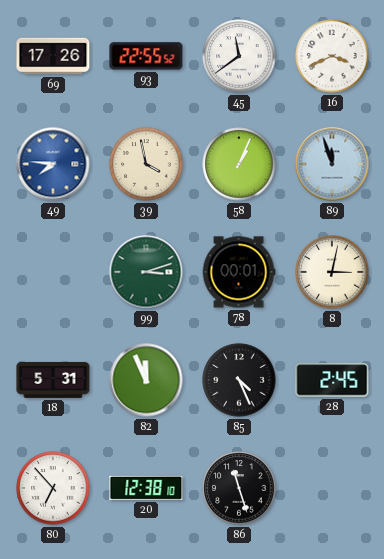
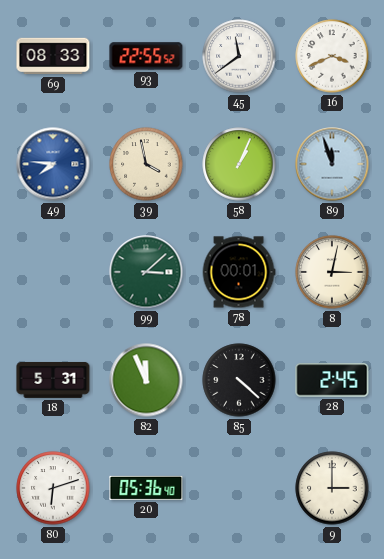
69: 17:26 -> 08:33 (53, 56)
99: 3:12 -> 3:08 (146, 272)
85: 4:26 -> 4:22 (239, 380)
80: 6:53 -> 6:12 (53, 488)
20: 12:38 -> 05:36 (146, 488)
86: 11:27 -> none (239, 488)
9: none -> 3:00 (332, 488)
